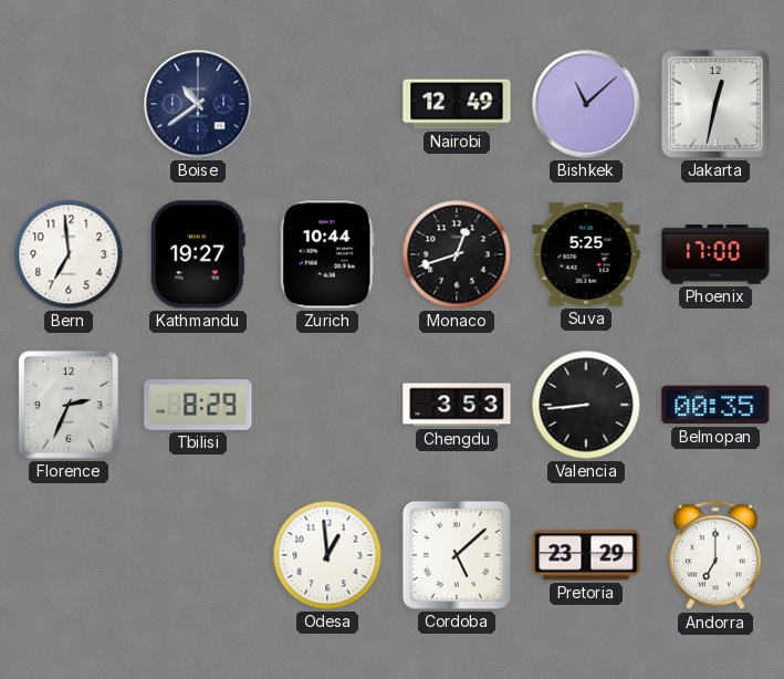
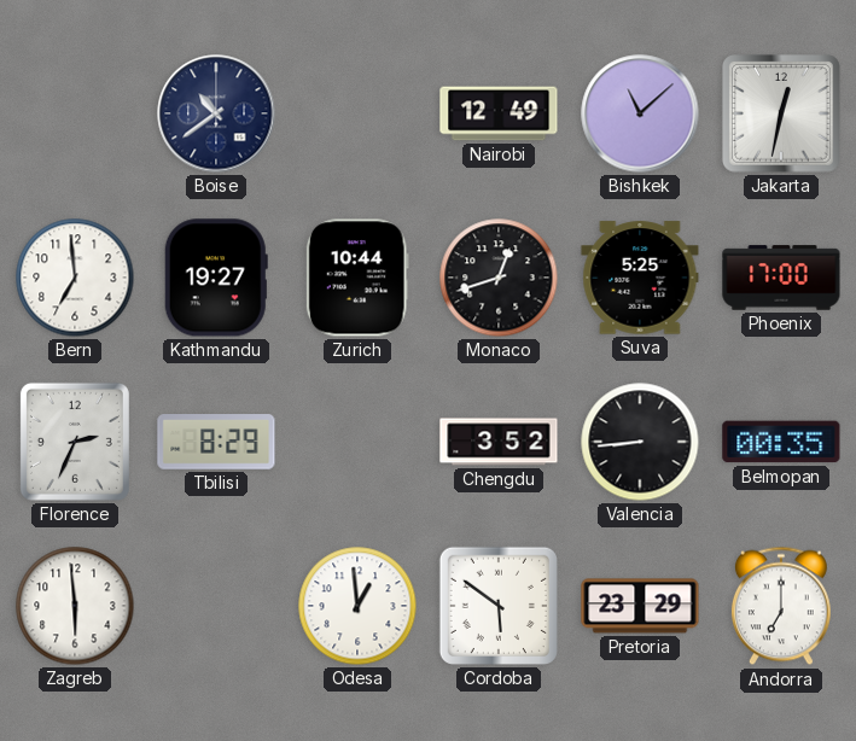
Chengdu: 3:53 -> 3:52 (499, 442)
Zagreb: none -> 5:59 (75, 606)
Cordoba: 5:08 -> 5:51 (499, 606)
